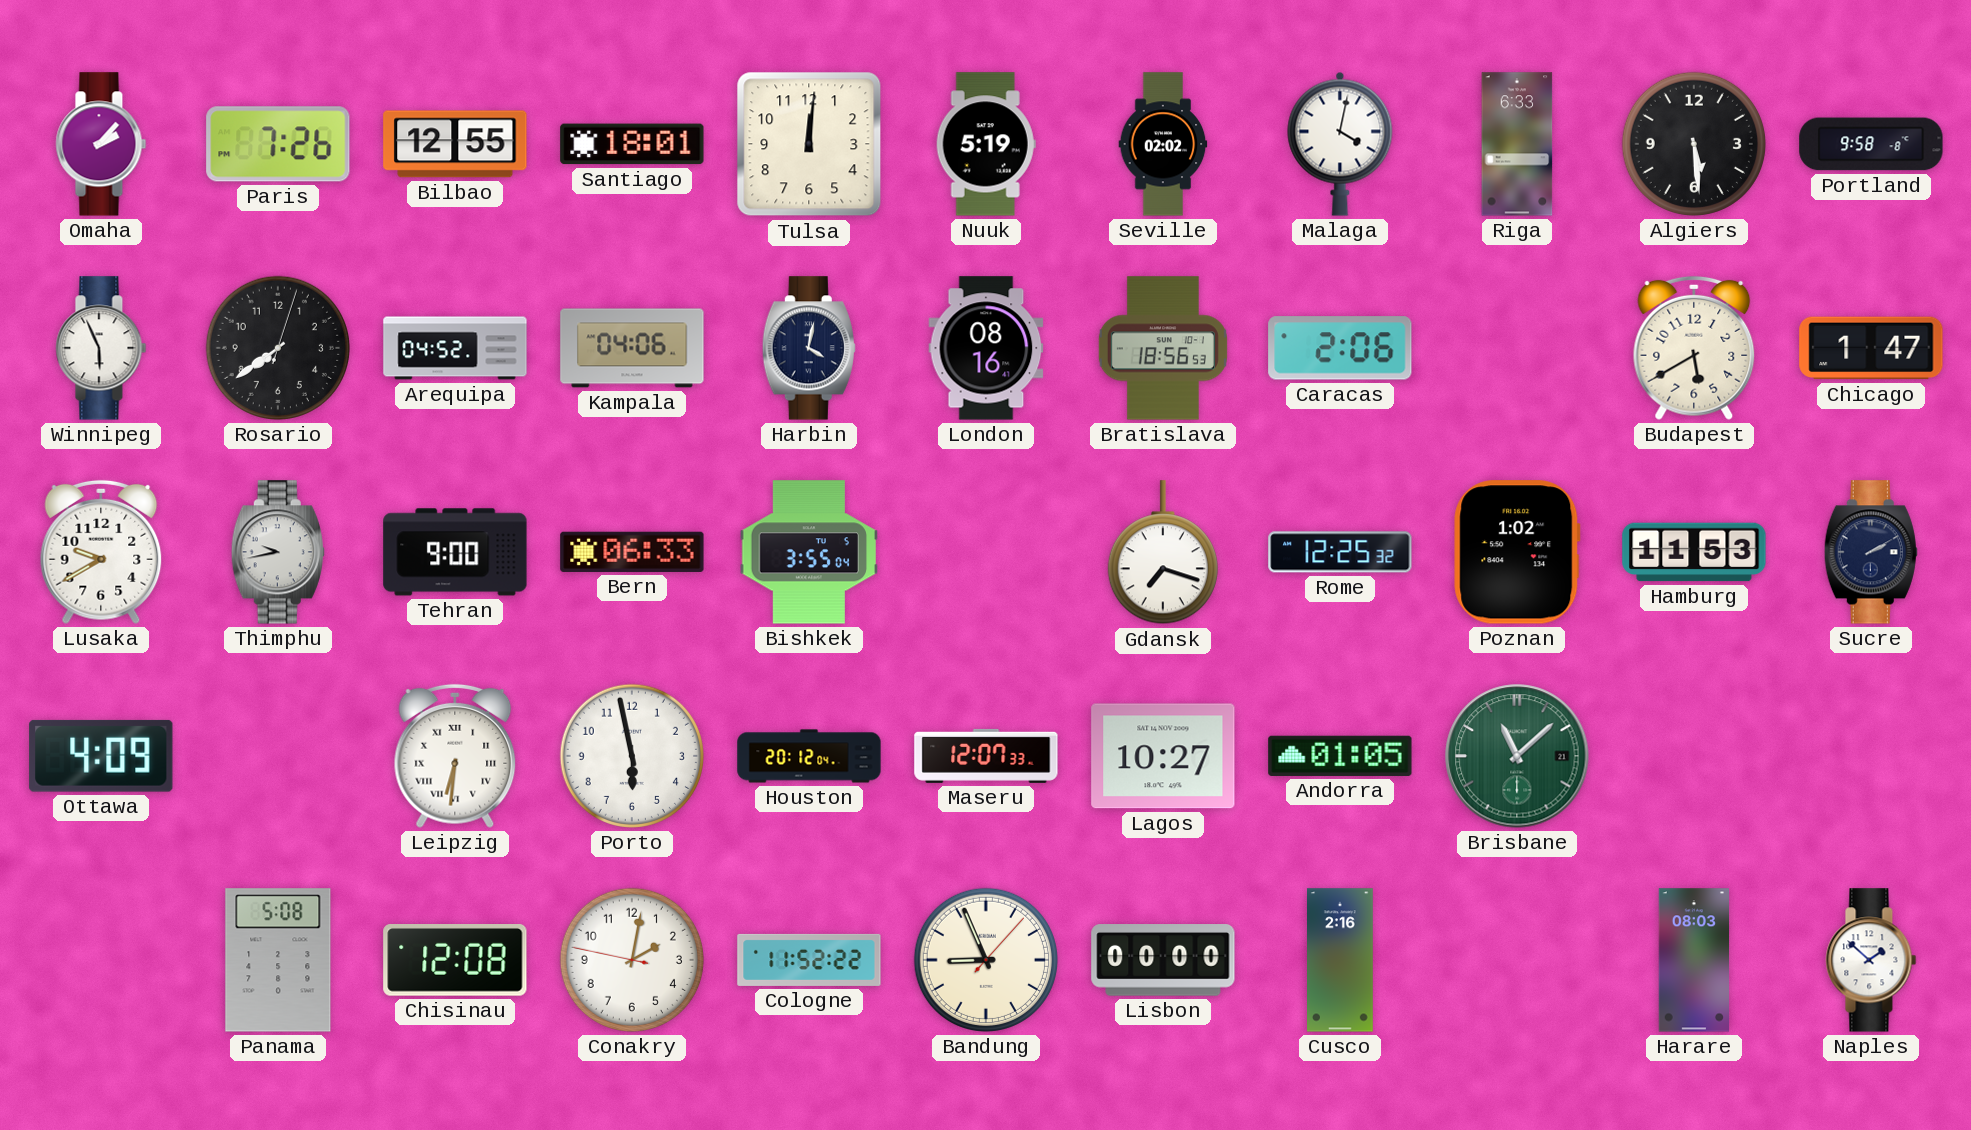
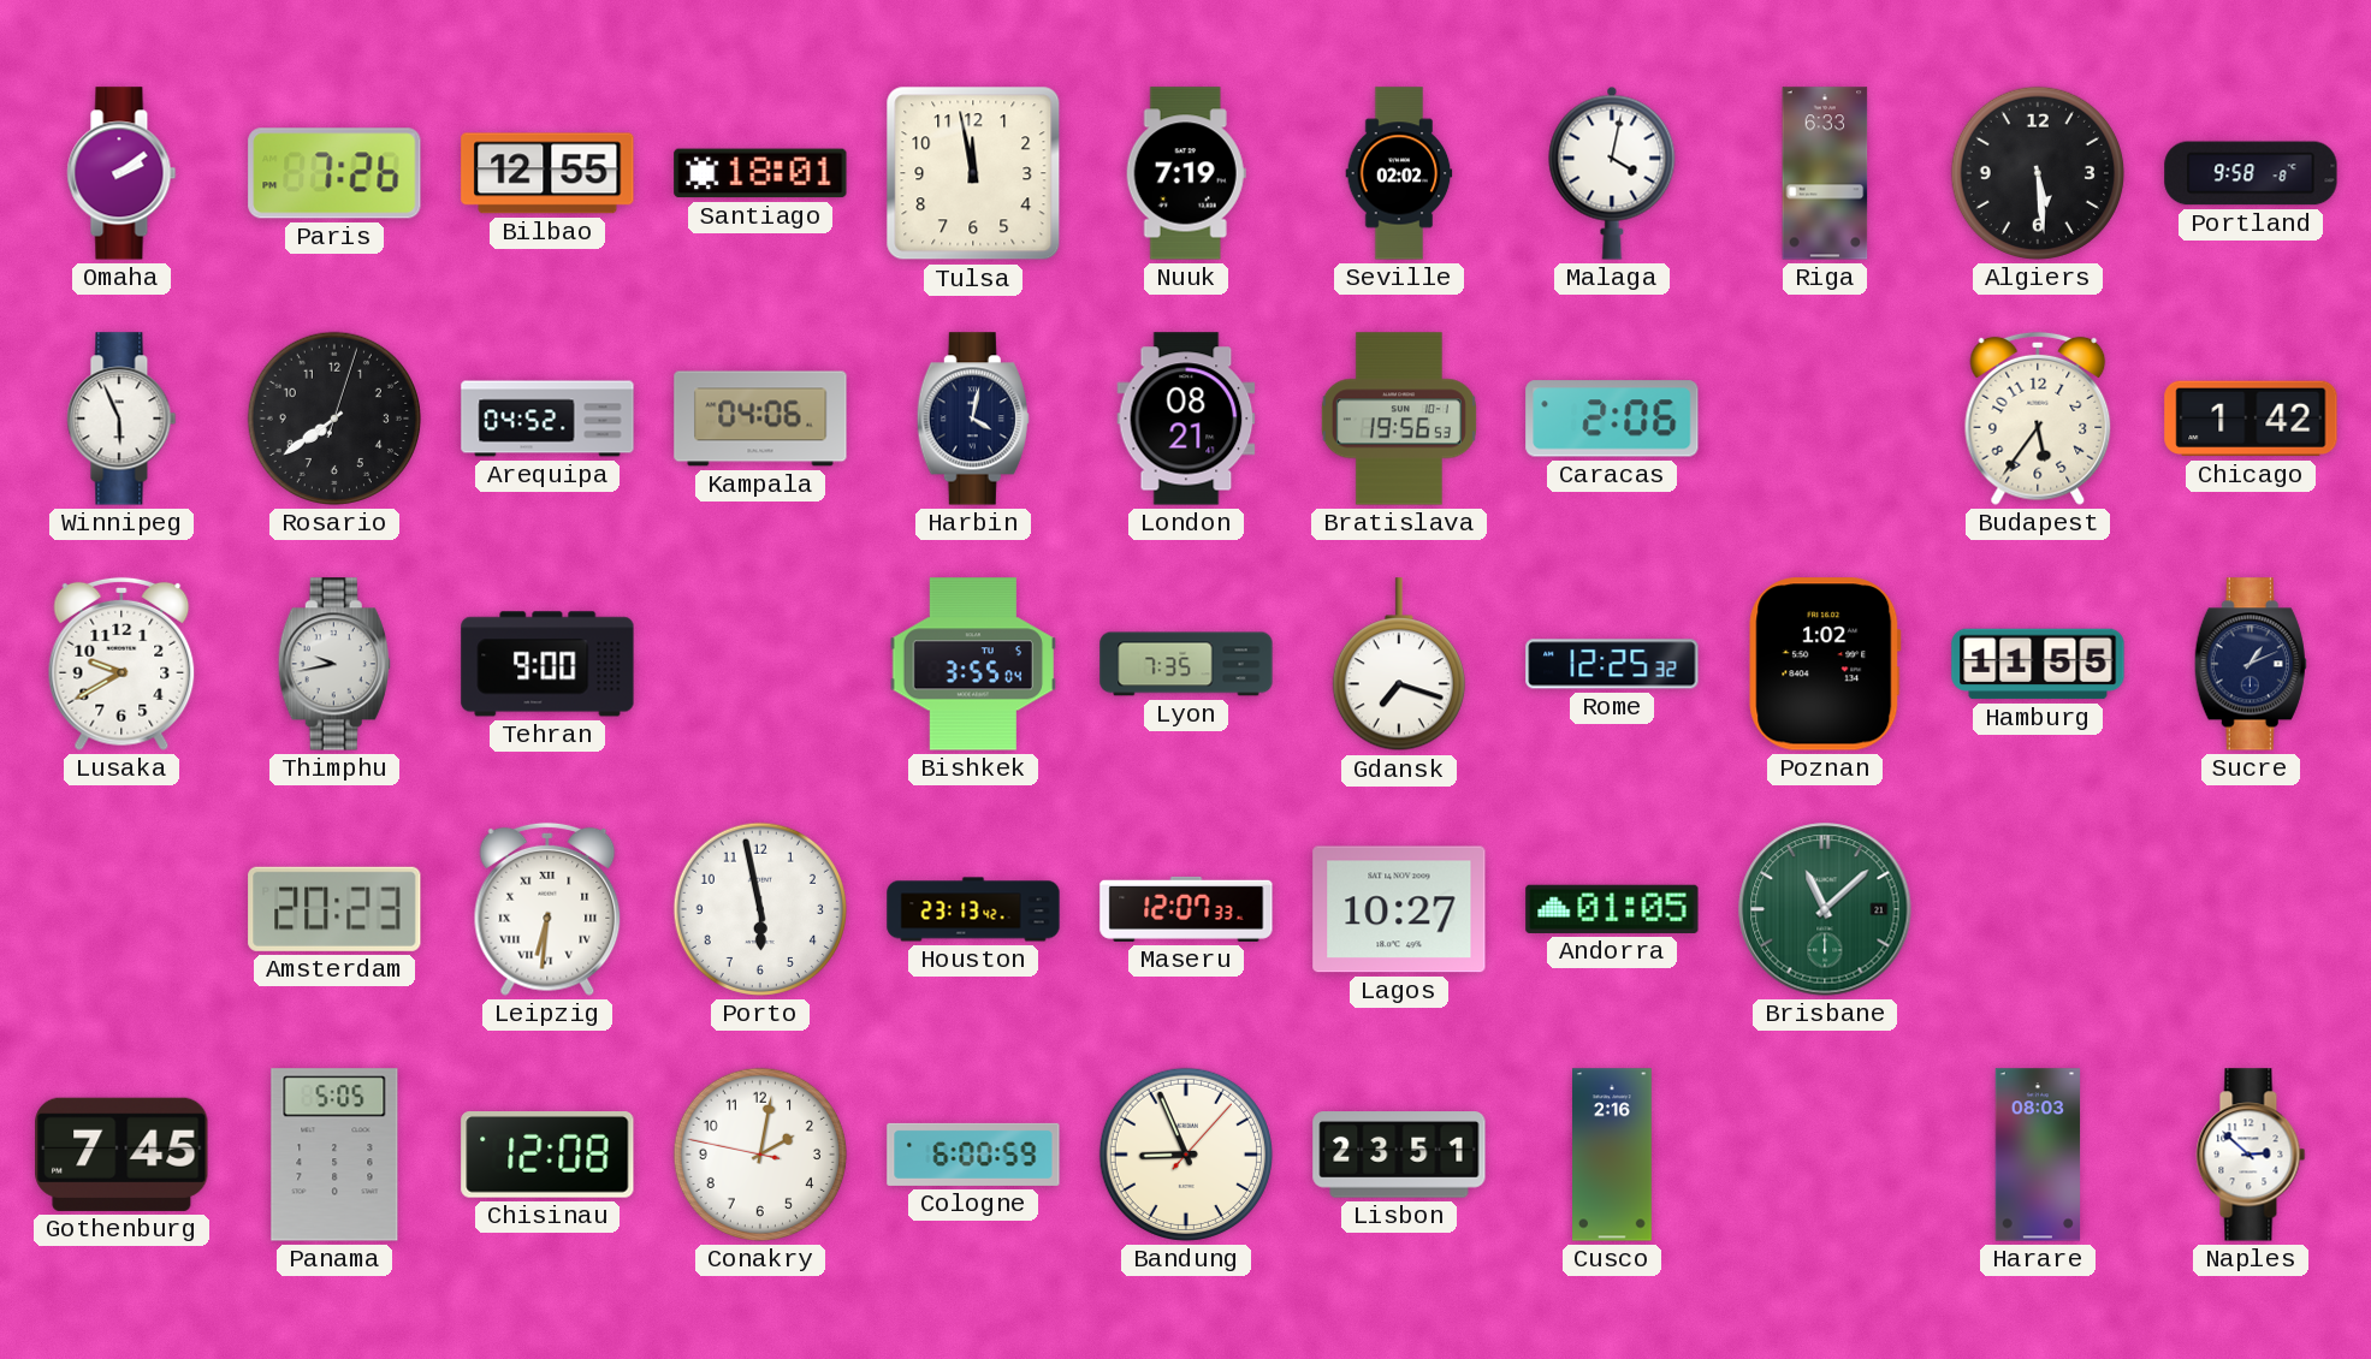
Omaha: 2:07 -> 2:09 (121, 173)
Tulsa: 12:01 -> 11:58 (973, 173)
Nuuk: 5:19 -> 7:19 (1186, 173)
London: 08:16 -> 08:21 (1186, 419)
Bratislava: 18:56 -> 19:56 (1399, 419)
Budapest: 5:40 -> 5:36 (2038, 419)
Chicago: 1:47 -> 1:42 (2251, 419)
Bern: 06:33 -> none (632, 552)
Lyon: none -> 7:35 (1186, 664)
Hamburg: 11:53 -> 11:55 (2038, 664)
Sucre: 2:10 -> 1:11 (2251, 664)
Ottawa: 4:09 -> none (101, 756)
Amsterdam: none -> 20:23 (334, 909)
Houston: 20:12 -> 23:13 (973, 909)
Gothenburg: none -> 7:45 (121, 1155)
Panama: 5:08 -> 5:05 (334, 1155)
Cologne: 11:52 -> 6:00 (973, 1155)
Lisbon: 00:00 -> 23:51 (1399, 1155)
Naples: 1:52 -> 2:52 (2251, 1155)
